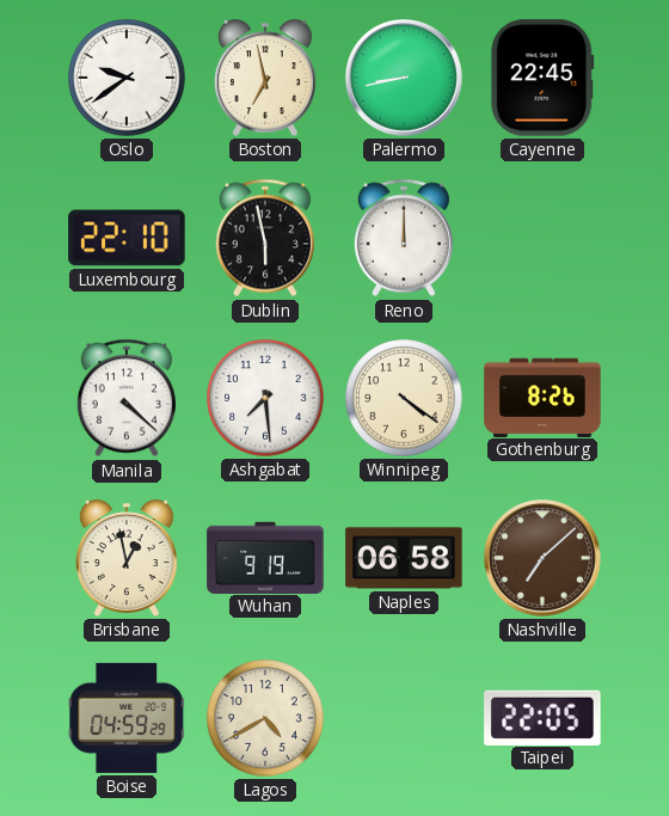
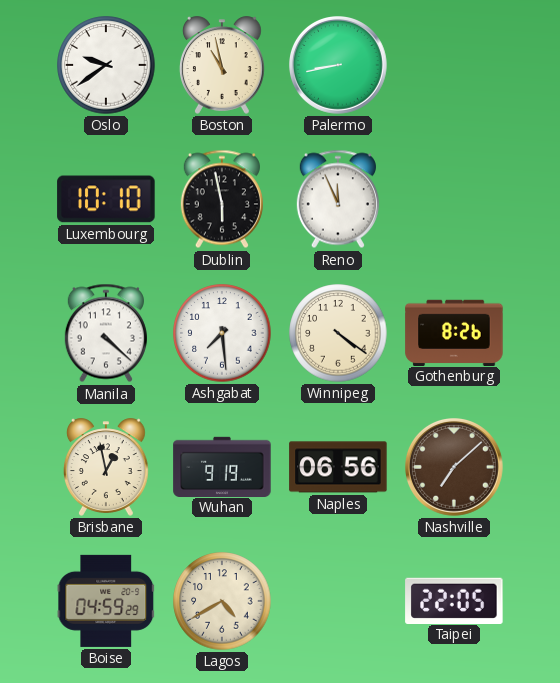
Boston: 6:58 -> 10:58 (222, 65)
Cayenne: 22:45 -> none (542, 78)
Luxembourg: 22:10 -> 10:10 (106, 199)
Reno: 12:00 -> 11:56 (338, 199)
Naples: 06:58 -> 06:56 (338, 467)
